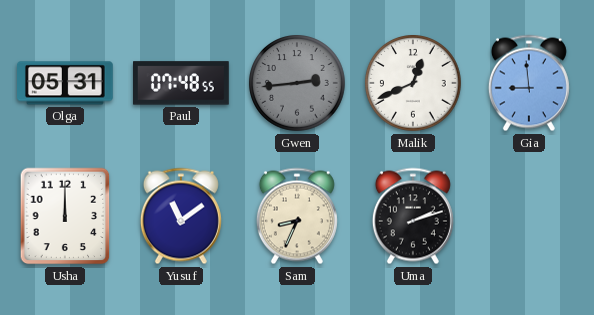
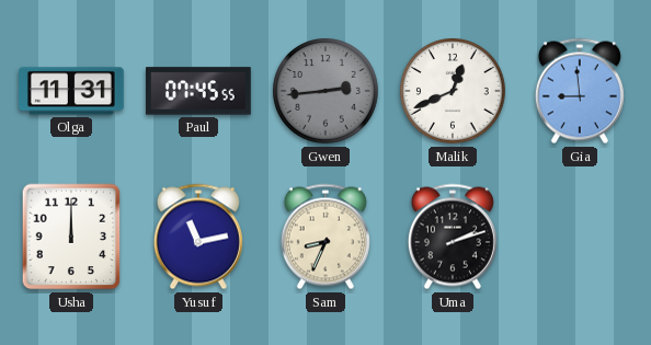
Olga: 05:31 -> 11:31 (72, 91)
Paul: 07:48 -> 07:45 (199, 91)
Yusuf: 11:09 -> 11:13 (198, 237)
